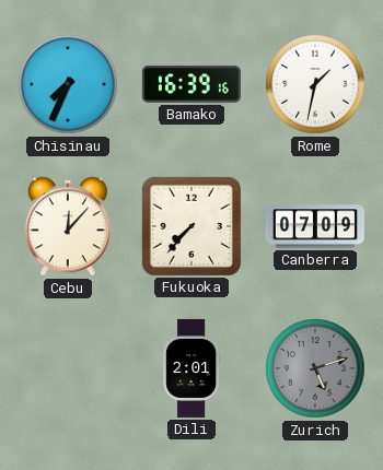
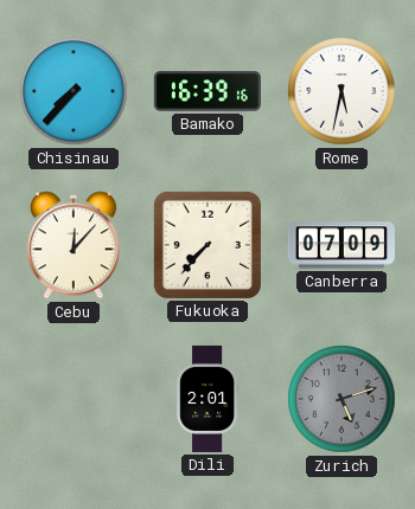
Chisinau: 7:34 -> 7:37 (74, 91)
Rome: 1:32 -> 5:32 (341, 91)
